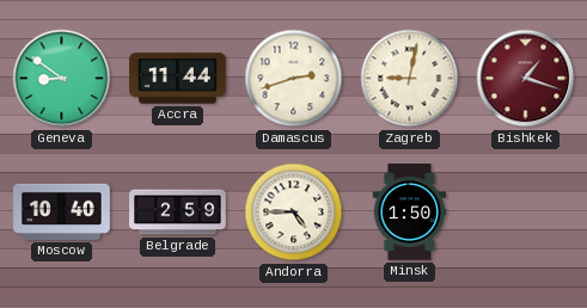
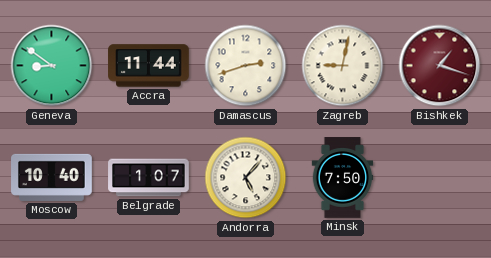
Belgrade: 2:59 -> 1:07 (149, 178)
Andorra: 4:45 -> 5:07 (246, 178)
Minsk: 1:50 -> 7:50 (343, 178)
